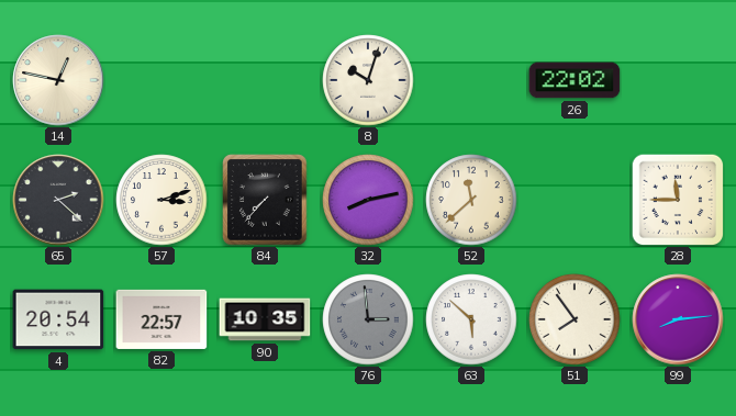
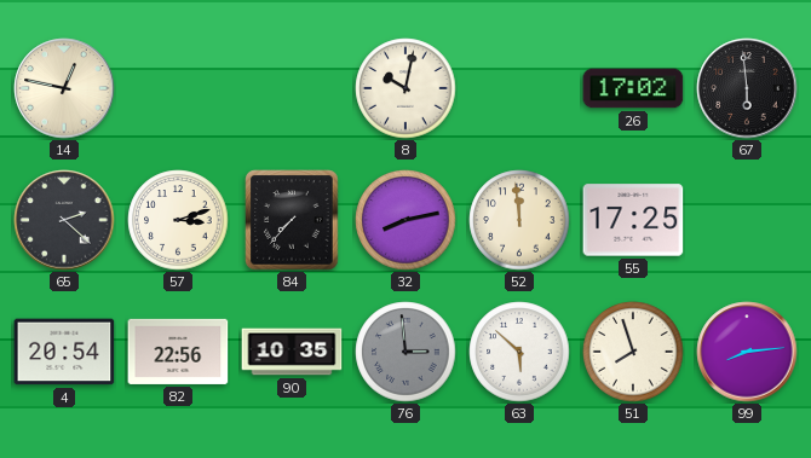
8: 10:03 -> 10:02 (405, 88)
26: 22:02 -> 17:02 (633, 88)
67: none -> 5:59 (747, 88)
52: 11:38 -> 11:59 (519, 220)
55: none -> 17:25 (633, 220)
28: 11:45 -> none (678, 200)
82: 22:57 -> 22:56 (178, 352)
51: 7:54 -> 7:57 (633, 352)
